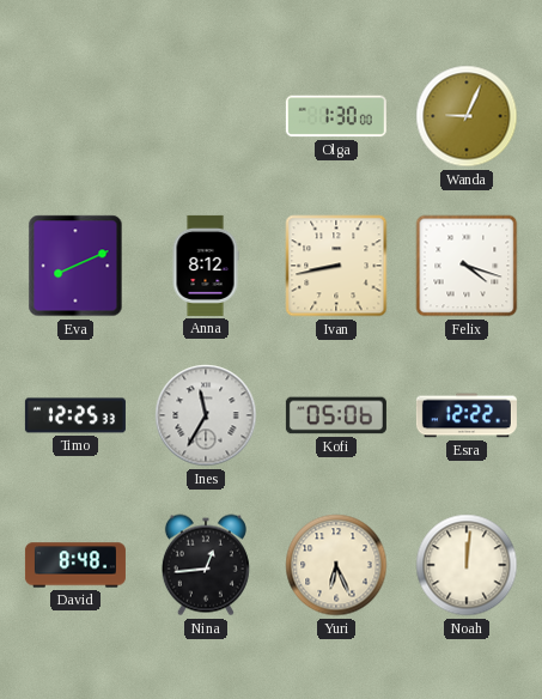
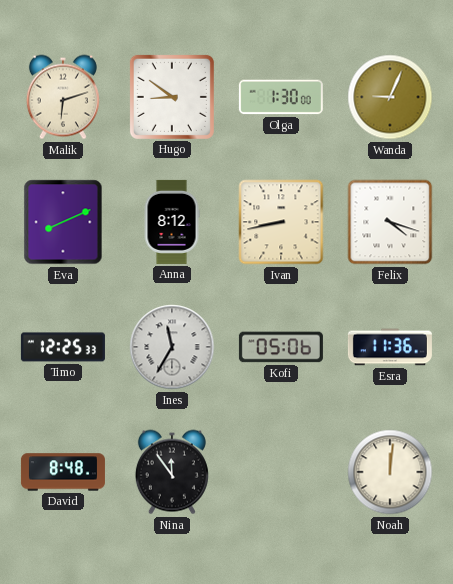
Malik: none -> 6:12 (63, 97)
Hugo: none -> 8:51 (172, 97)
Esra: 12:22 -> 11:36 (390, 347)
Nina: 12:44 -> 11:54 (172, 472)
Yuri: 6:26 -> none (336, 565)
